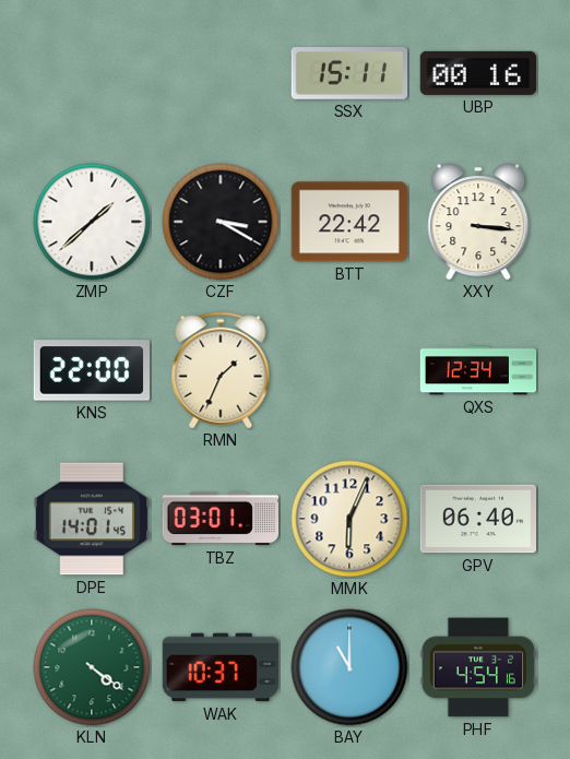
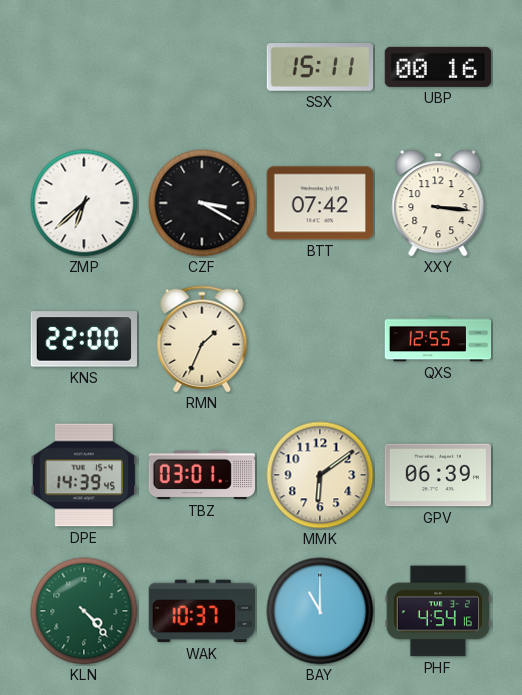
ZMP: 1:38 -> 6:38 (84, 203)
BTT: 22:42 -> 07:42 (319, 203)
QXS: 12:34 -> 12:55 (438, 339)
DPE: 14:01 -> 14:39 (83, 475)
MMK: 6:04 -> 6:09 (320, 475)
GPV: 06:40 -> 06:39 (437, 475)
KLN: 4:21 -> 4:23 (84, 611)
